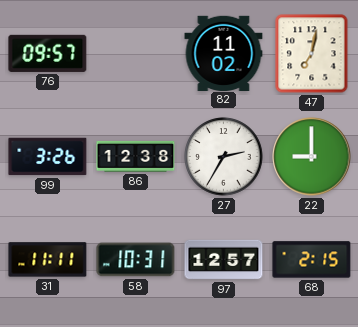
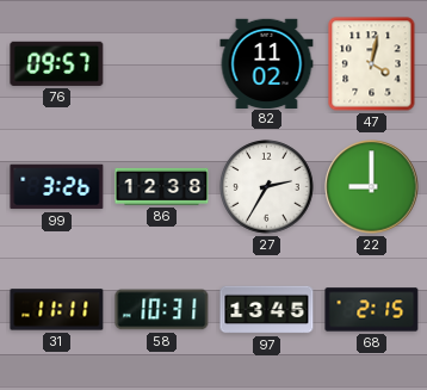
47: 7:02 -> 4:02 (372, 64)
97: 12:57 -> 13:45 (267, 310)
